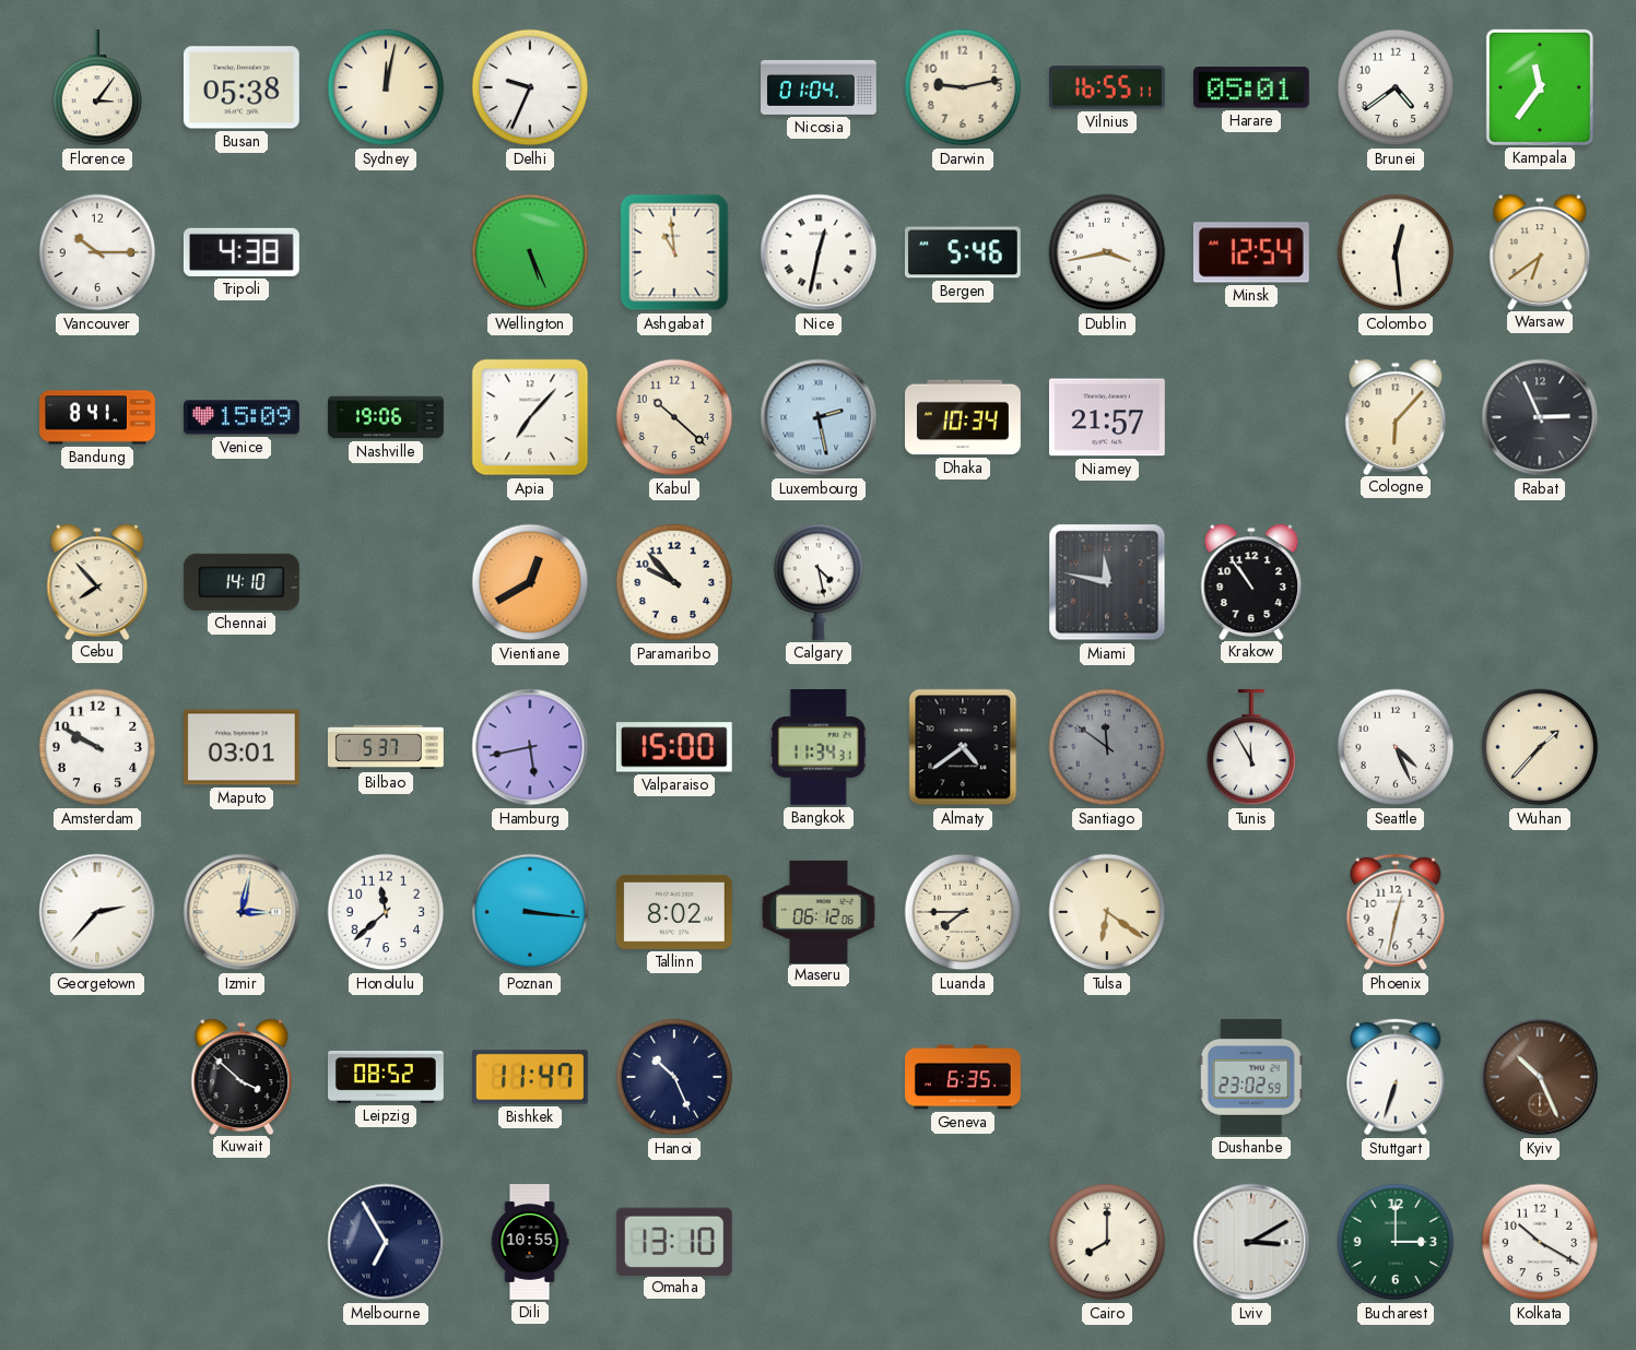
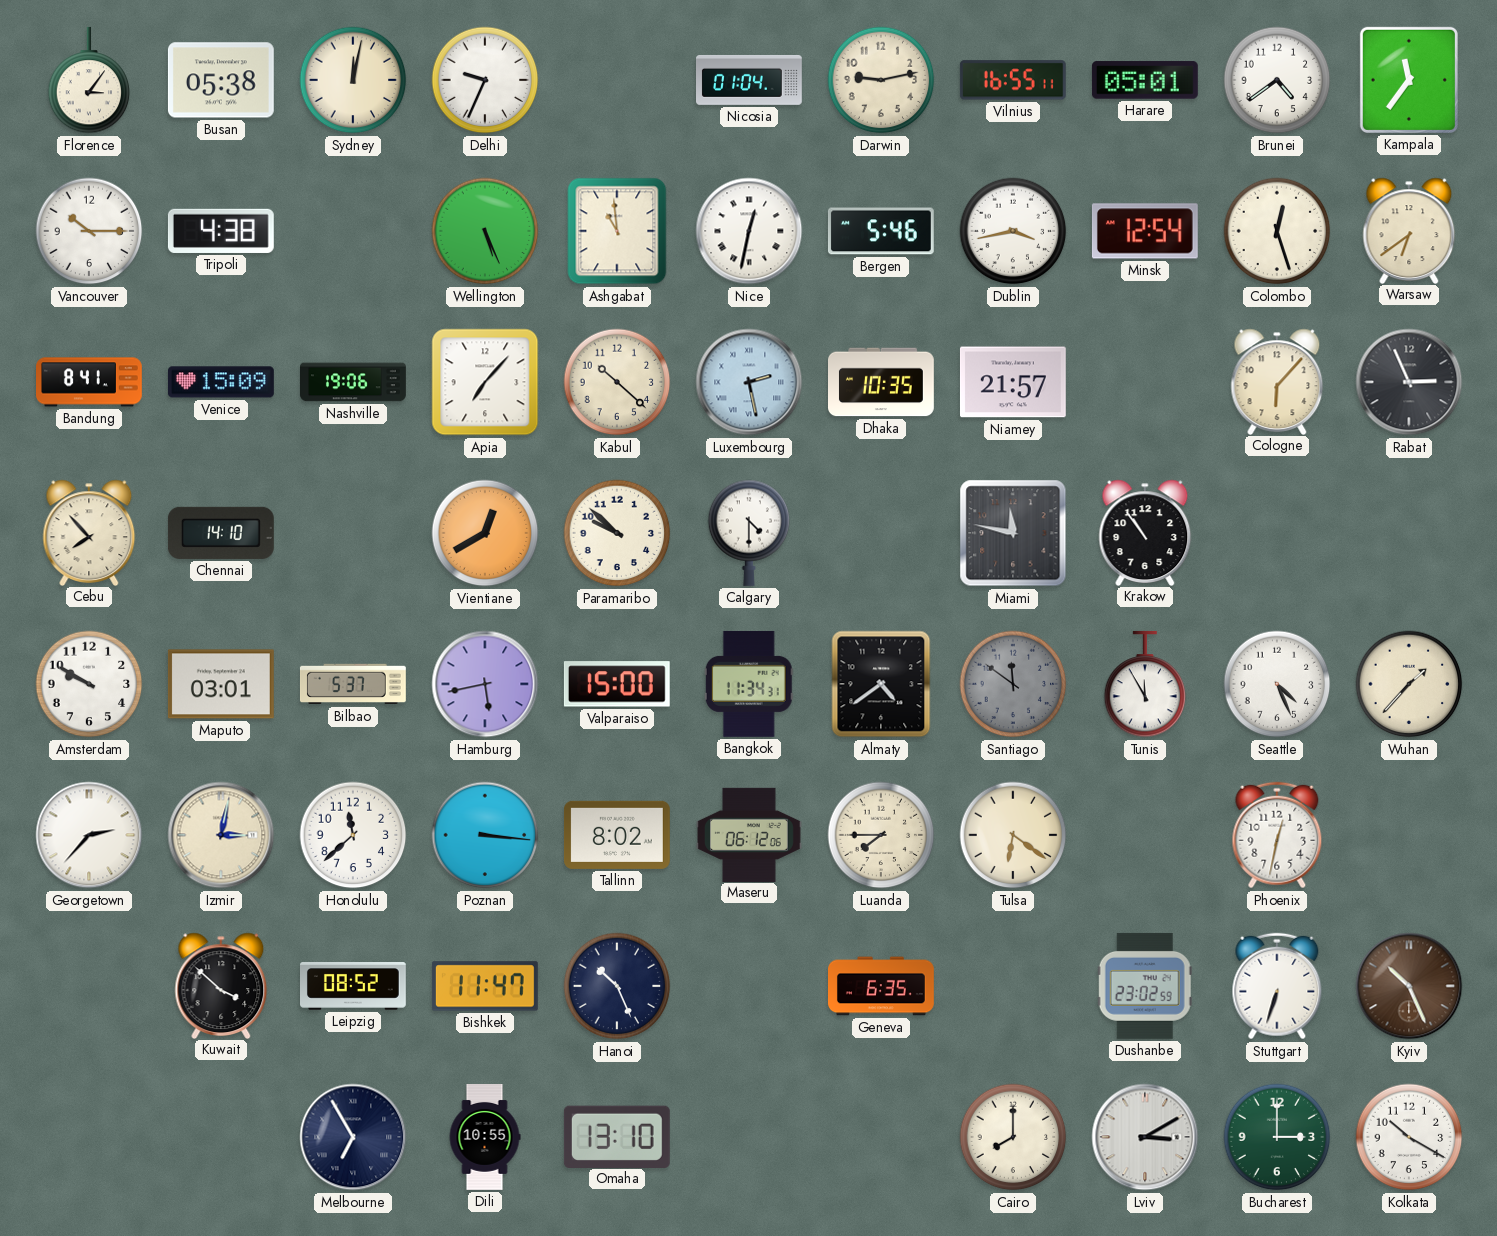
Colombo: 12:29 -> 12:27 (1277, 231)
Dhaka: 10:34 -> 10:35 (882, 382)
Paramaribo: 9:53 -> 9:52 (617, 533)
Calgary: 4:28 -> 4:30 (749, 533)
